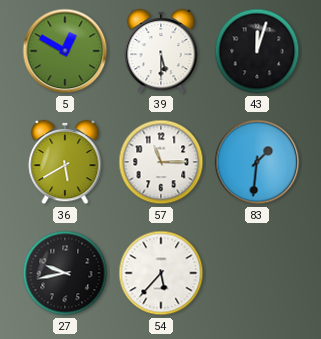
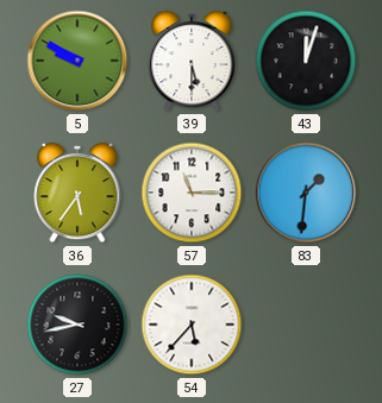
5: 12:50 -> 9:50 (77, 61)
36: 5:40 -> 5:36 (77, 193)
